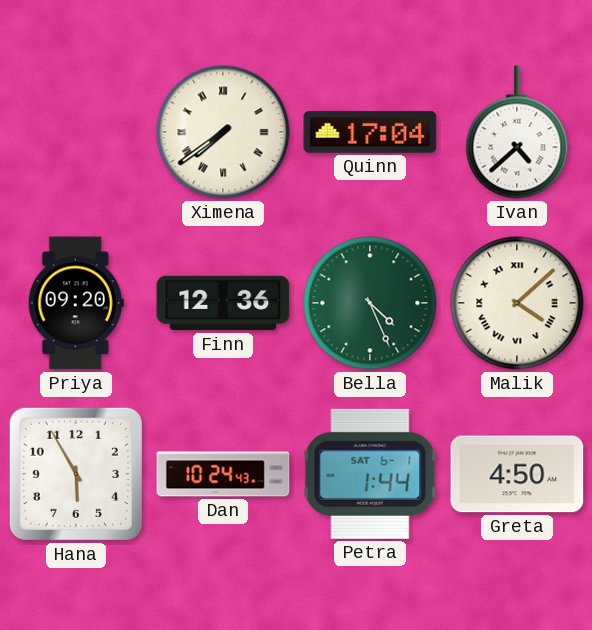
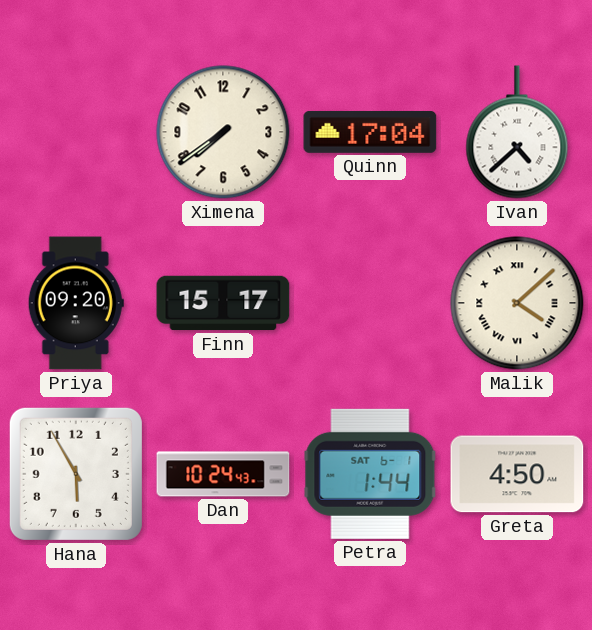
Ximena numerals: Roman -> Arabic (223, 132)
Finn: 12:36 -> 15:17 (223, 303)
Bella: 4:26 -> none (370, 303)
